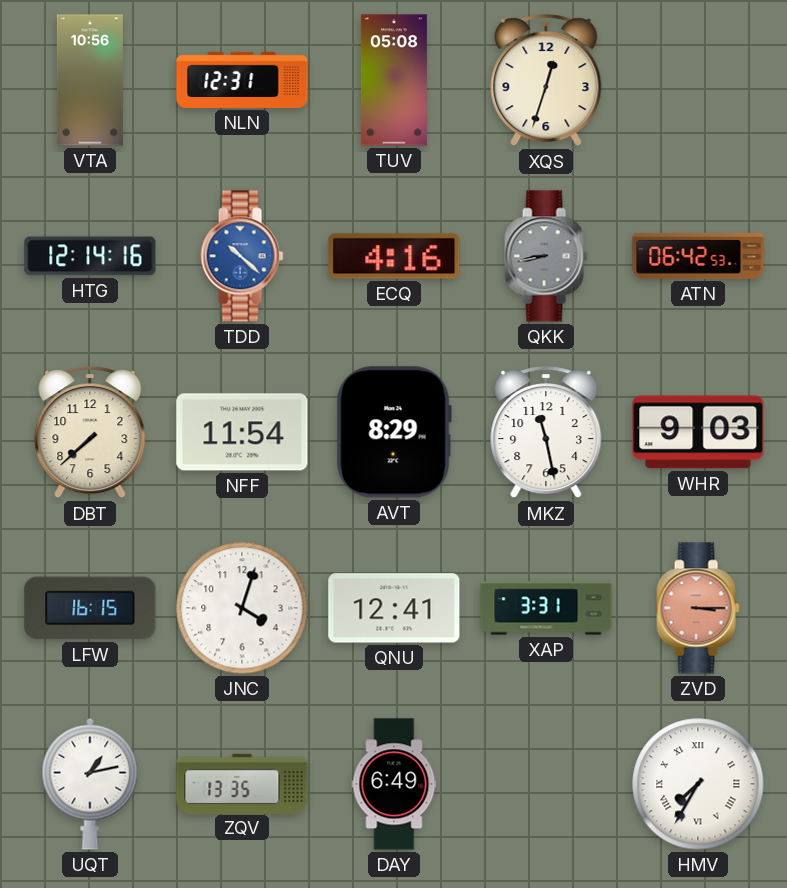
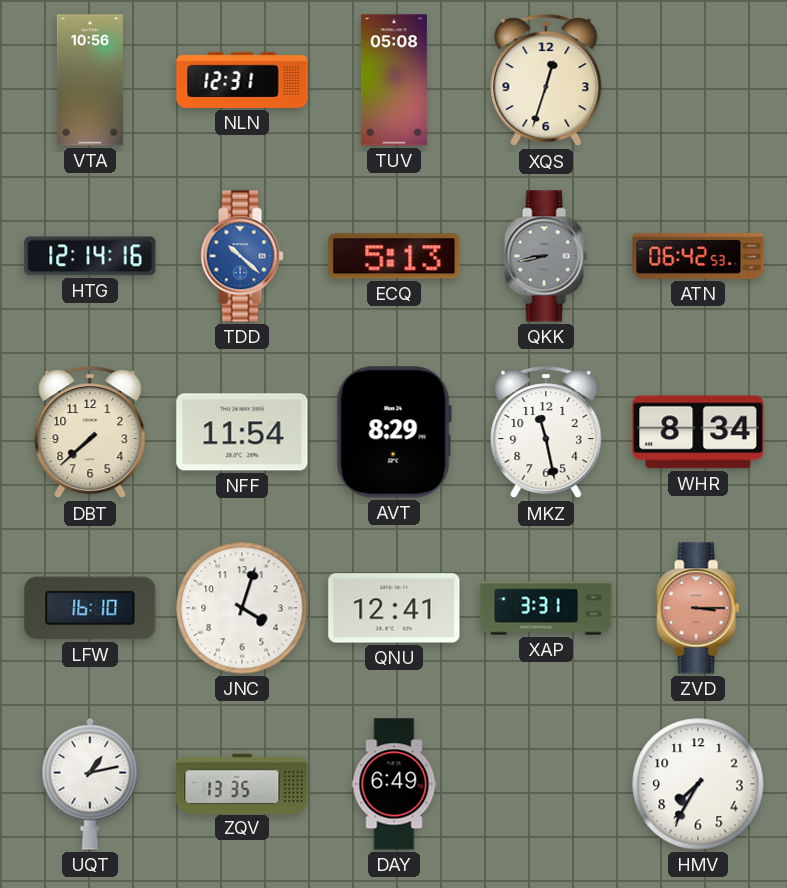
ECQ: 4:16 -> 5:13 (394, 256)
WHR: 9:03 -> 8:34 (698, 432)
LFW: 16:15 -> 16:10 (90, 608)
HMV numerals: Roman -> Arabic (698, 784)
